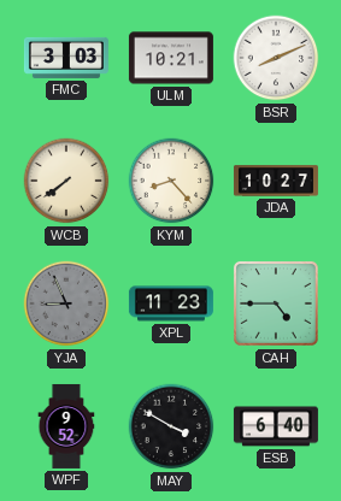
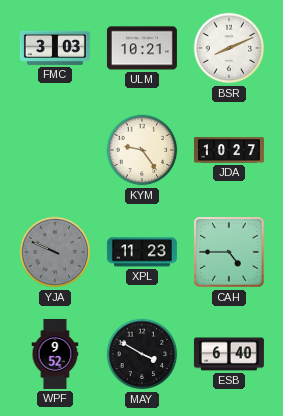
WCB: 7:39 -> none (66, 181)
KYM: 8:23 -> 9:24 (142, 150)
YJA: 8:56 -> 9:49 (55, 252)
